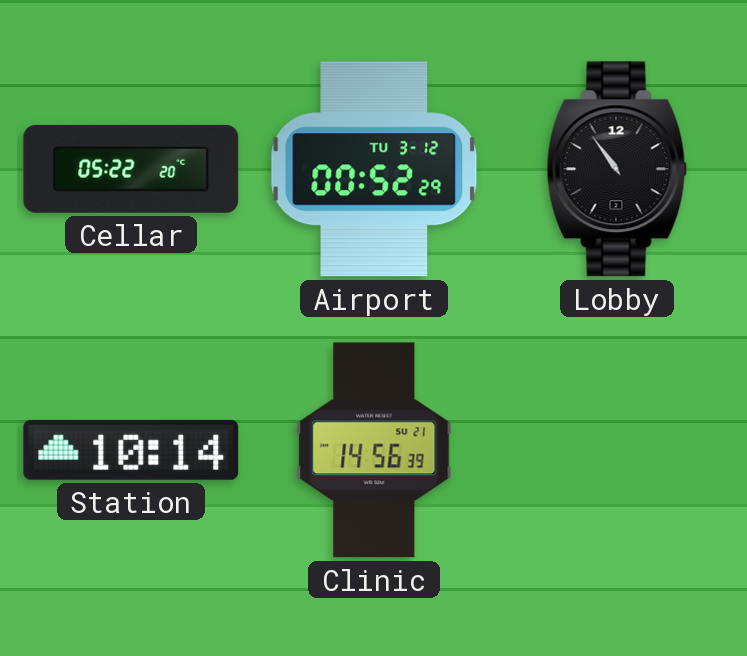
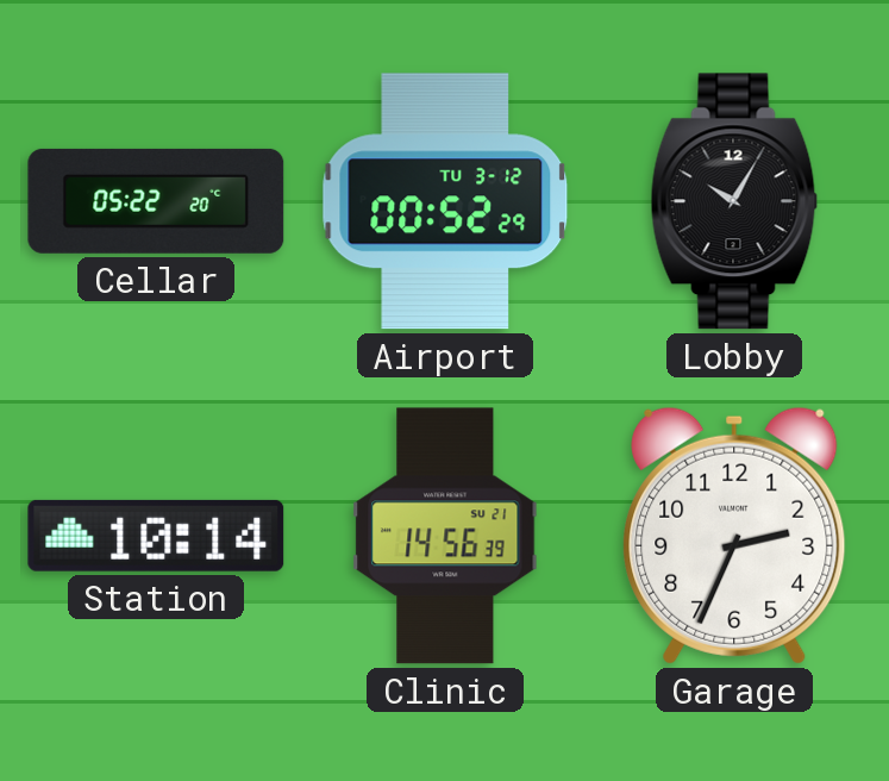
Lobby: 10:54 -> 10:05 (734, 201)
Garage: none -> 2:34 (734, 536)
